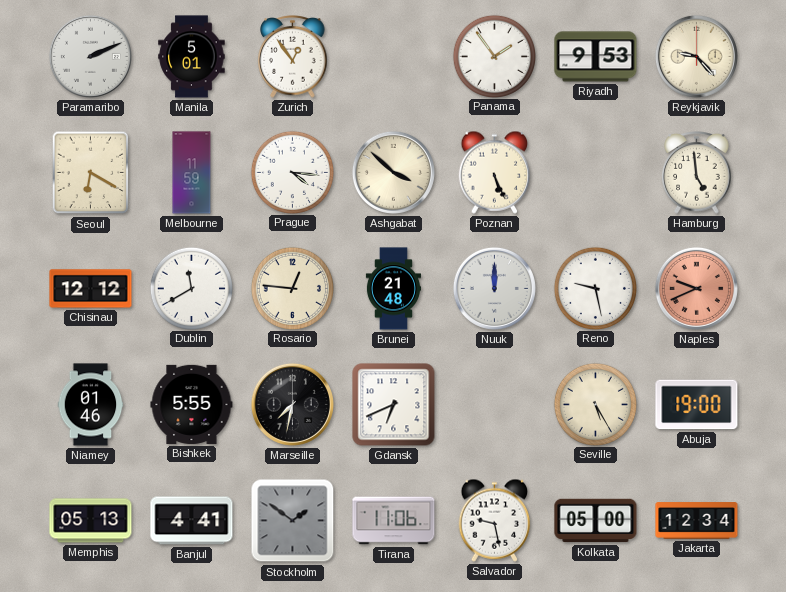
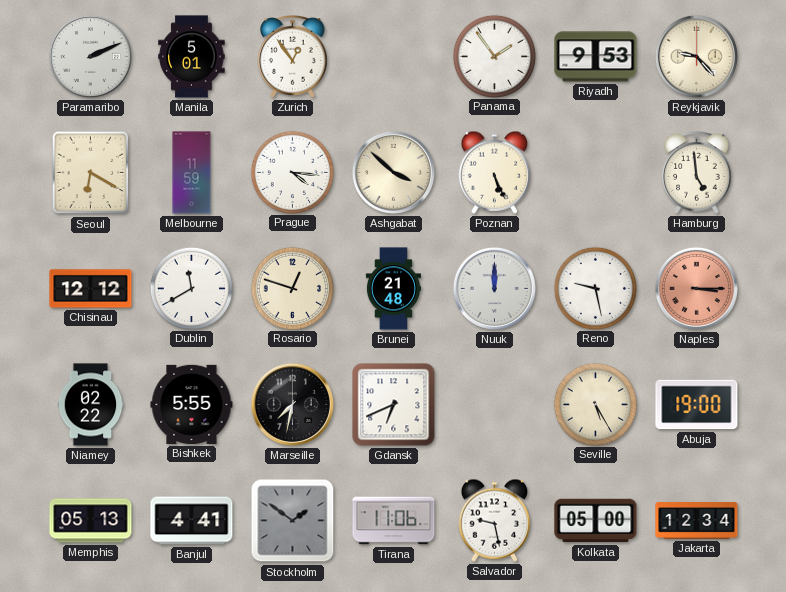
Rosario: 12:46 -> 12:48 (292, 288)
Naples: 9:41 -> 3:15 (696, 288)
Niamey: 01:46 -> 02:22 (91, 405)
